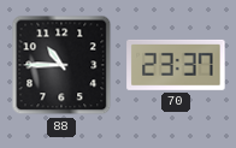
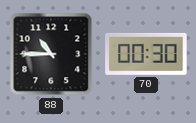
70: 23:37 -> 00:30 (146, 54)
